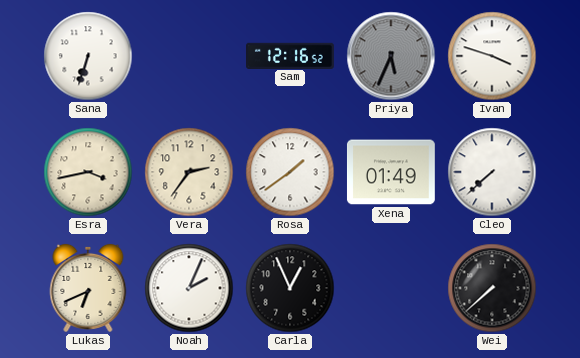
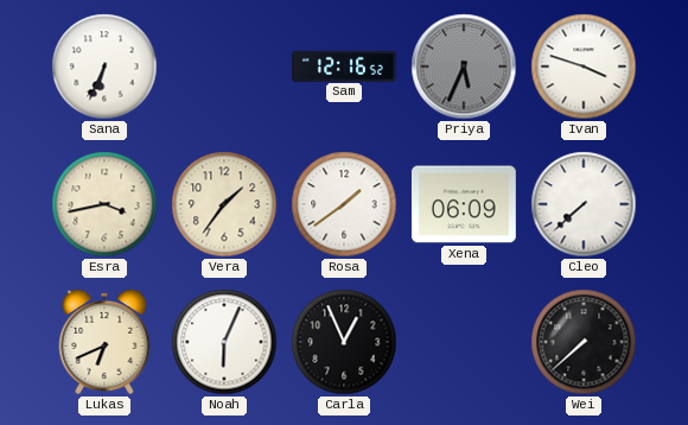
Sana: 6:33 -> 6:34 (104, 66)
Vera: 2:36 -> 1:36 (224, 204)
Xena: 01:49 -> 06:09 (464, 204)
Noah: 2:04 -> 6:04 (224, 342)
